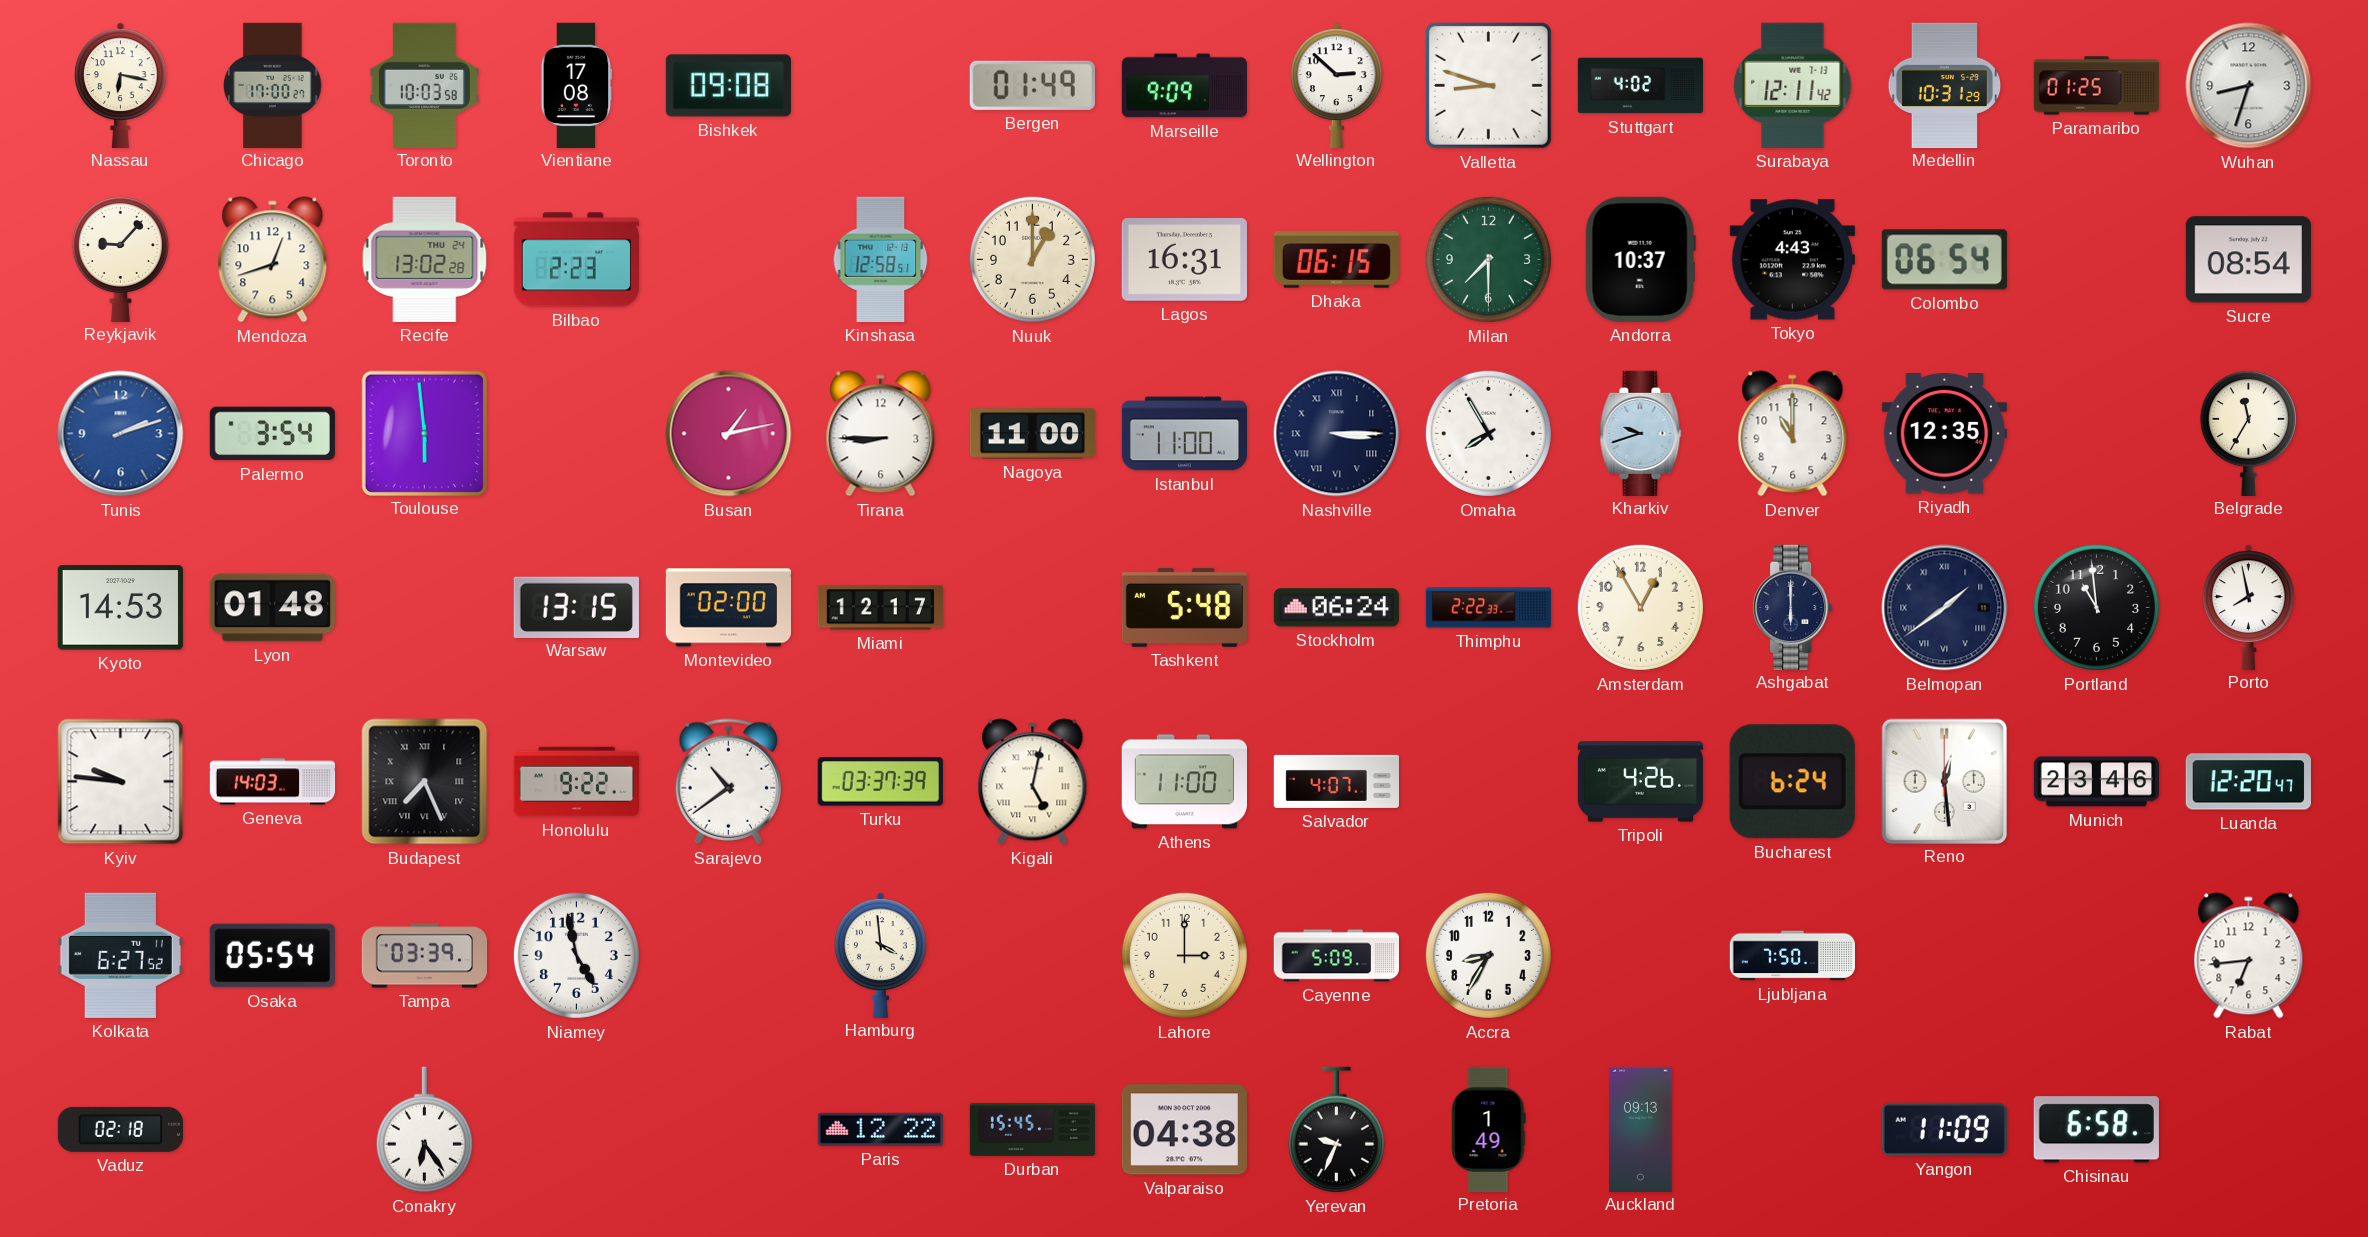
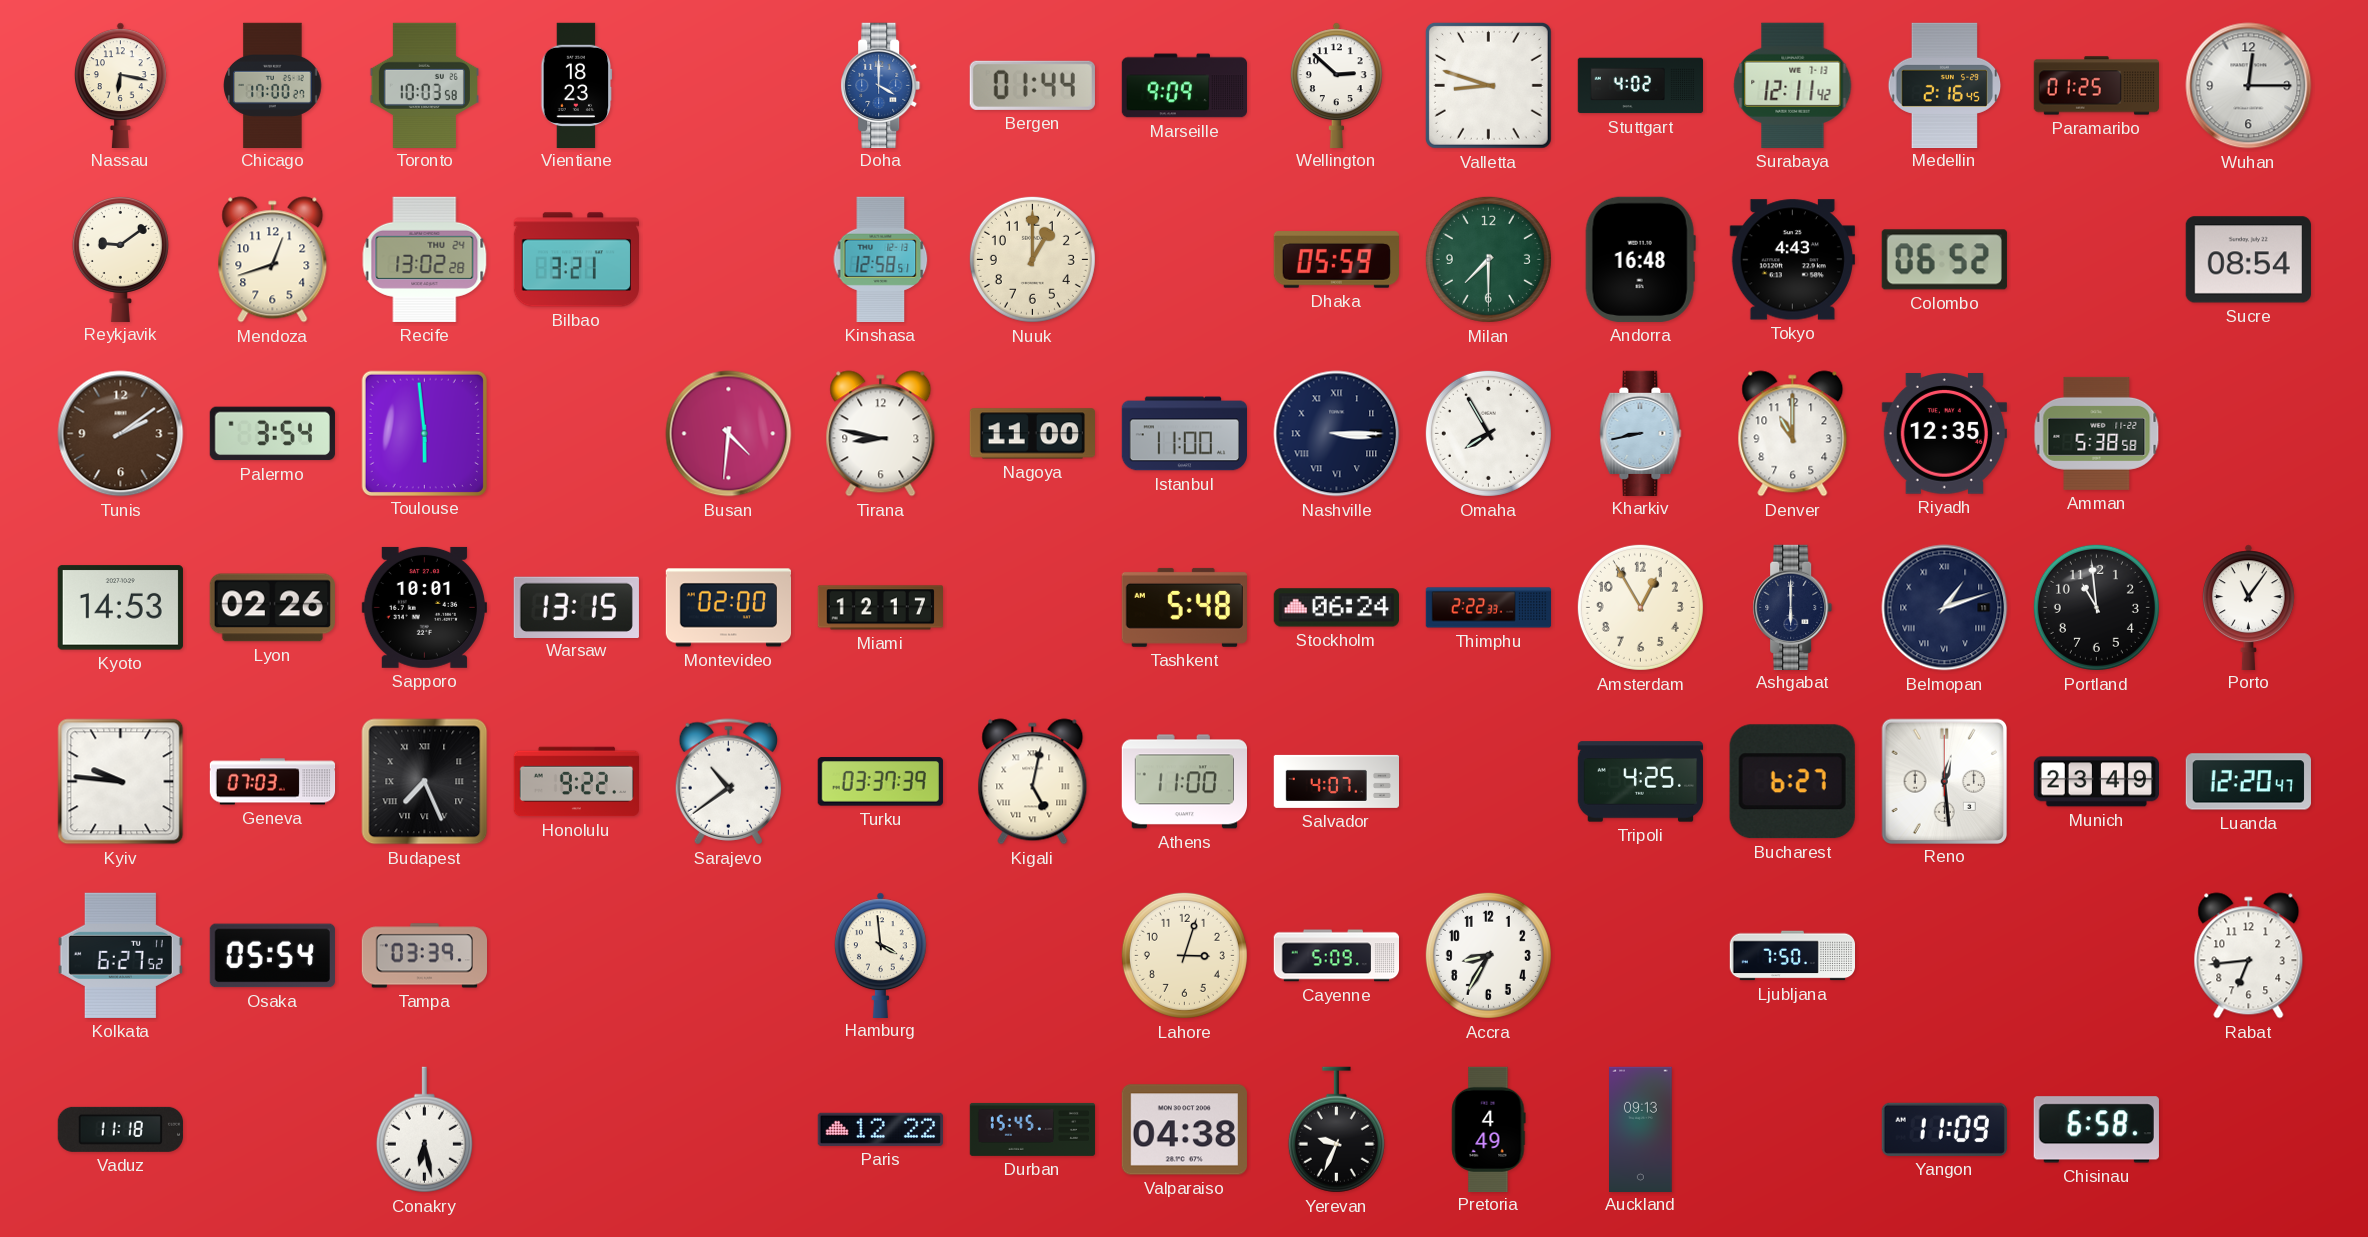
Vientiane: 17:08 -> 18:23 (577, 85)
Bishkek: 09:08 -> none (728, 86)
Doha: none -> 4:00 (881, 85)
Bergen: 01:49 -> 01:44 (1032, 85)
Medellin: 10:31 -> 2:16 (1945, 85)
Wuhan: 8:33 -> 12:15 (2249, 86)
Reykjavik: 9:07 -> 9:09 (120, 258)
Bilbao: 2:23 -> 3:21 (576, 260)
Lagos: 16:31 -> none (1184, 260)
Dhaka: 06:15 -> 05:59 (1336, 260)
Andorra: 10:37 -> 16:48 (1640, 259)
Colombo: 06:54 -> 06:52 (1944, 260)
Tunis: 2:12 -> 2:09 (121, 434)
Tunis dial: blue -> brown (121, 434)
Busan: 1:13 -> 4:31 (729, 434)
Tirana: 8:45 -> 8:47 (881, 434)
Kharkiv: 9:42 -> 8:43 (1641, 433)
Amman: none -> 5:38 (2097, 433)
Belgrade: 11:35 -> none (2248, 432)
Lyon: 01:48 -> 02:26 (272, 608)
Sapporo: none -> 10:01 (424, 607)
Belmopan: 1:39 -> 1:12 (1945, 608)
Porto: 7:58 -> 11:06 (2248, 607)
Geneva: 14:03 -> 07:03 (273, 782)
Tripoli: 4:26 -> 4:25 (1640, 782)
Bucharest: 6:24 -> 6:27 (1792, 782)
Munich: 23:46 -> 23:49 (2096, 782)
Niamey: 4:58 -> none (576, 955)
Lahore: 3:00 -> 3:03 (1184, 955)
Vaduz: 02:18 -> 11:18 (120, 1129)
Conakry: 6:24 -> 6:28 (424, 1130)
Pretoria: 1:49 -> 4:49 (1489, 1129)
